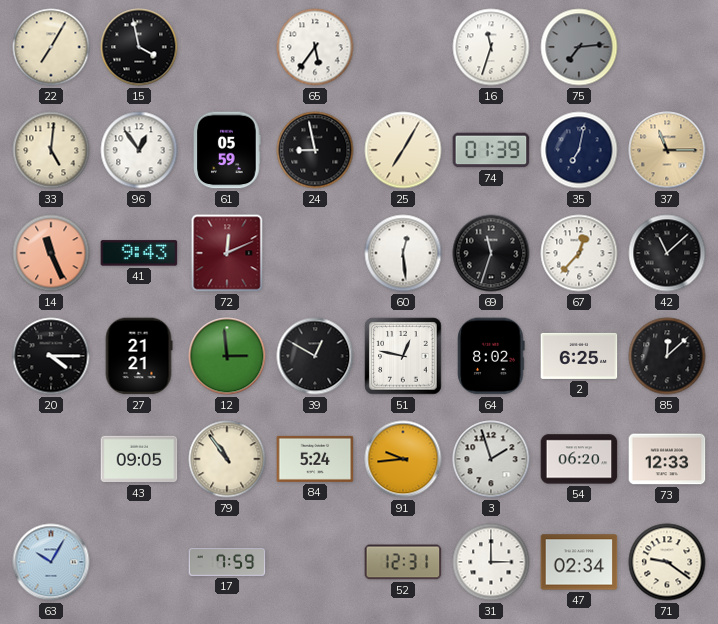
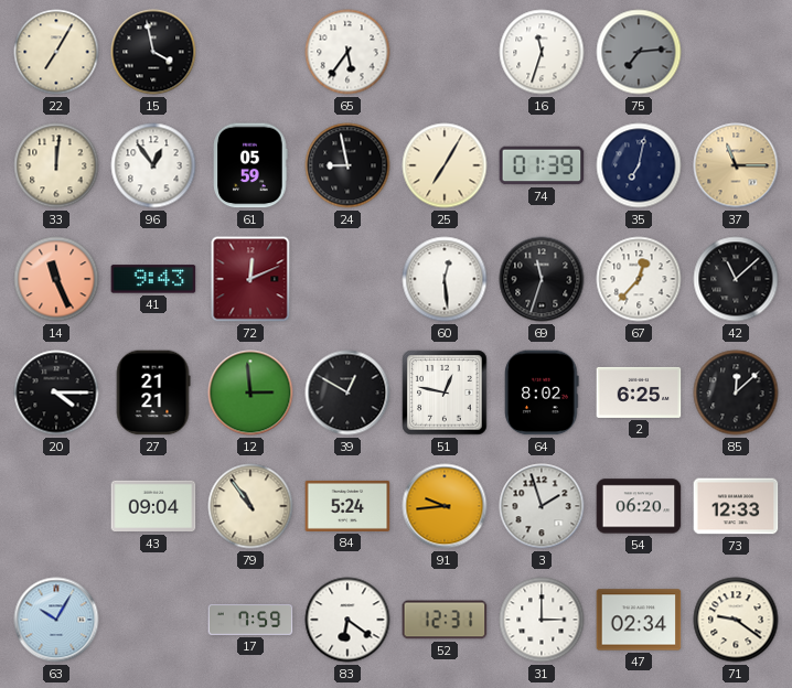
33: 5:01 -> 12:01 (56, 165)
43: 09:05 -> 09:04 (153, 506)
83: none -> 6:21 (347, 620)
